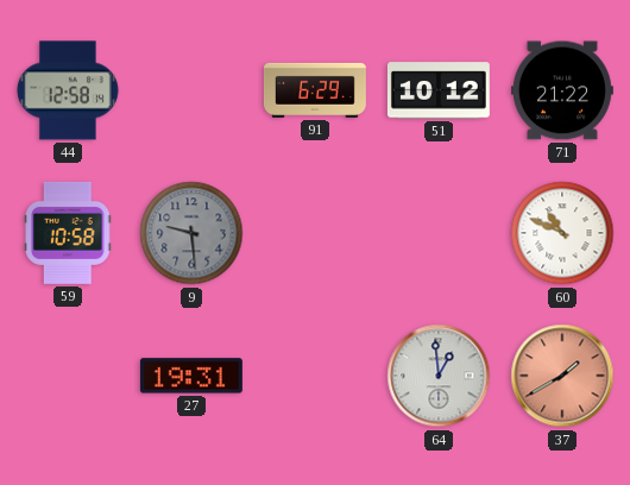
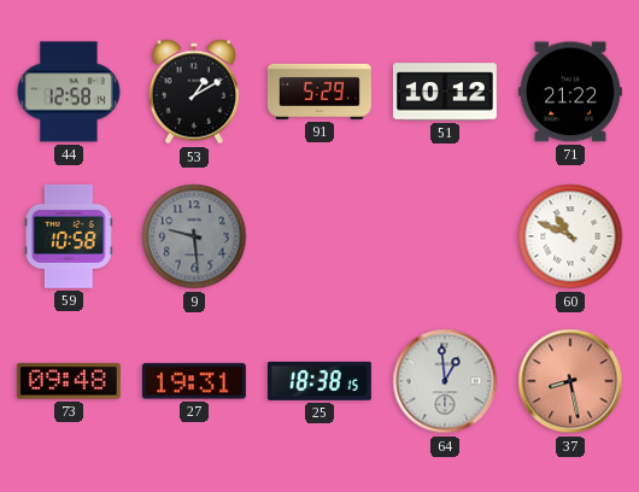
53: none -> 1:10 (194, 92)
91: 6:29 -> 5:29 (319, 92)
73: none -> 09:48 (69, 381)
25: none -> 18:38 (319, 381)
37: 1:40 -> 8:28 (570, 381)
